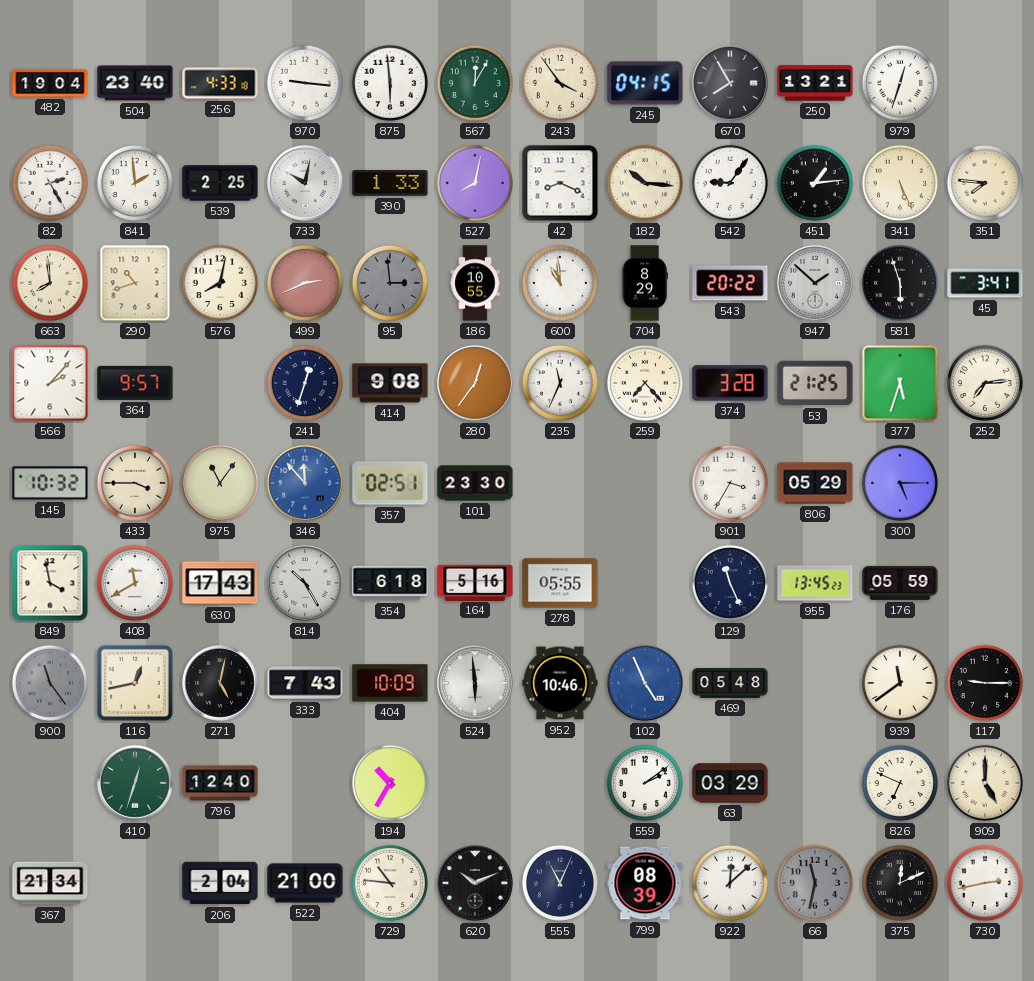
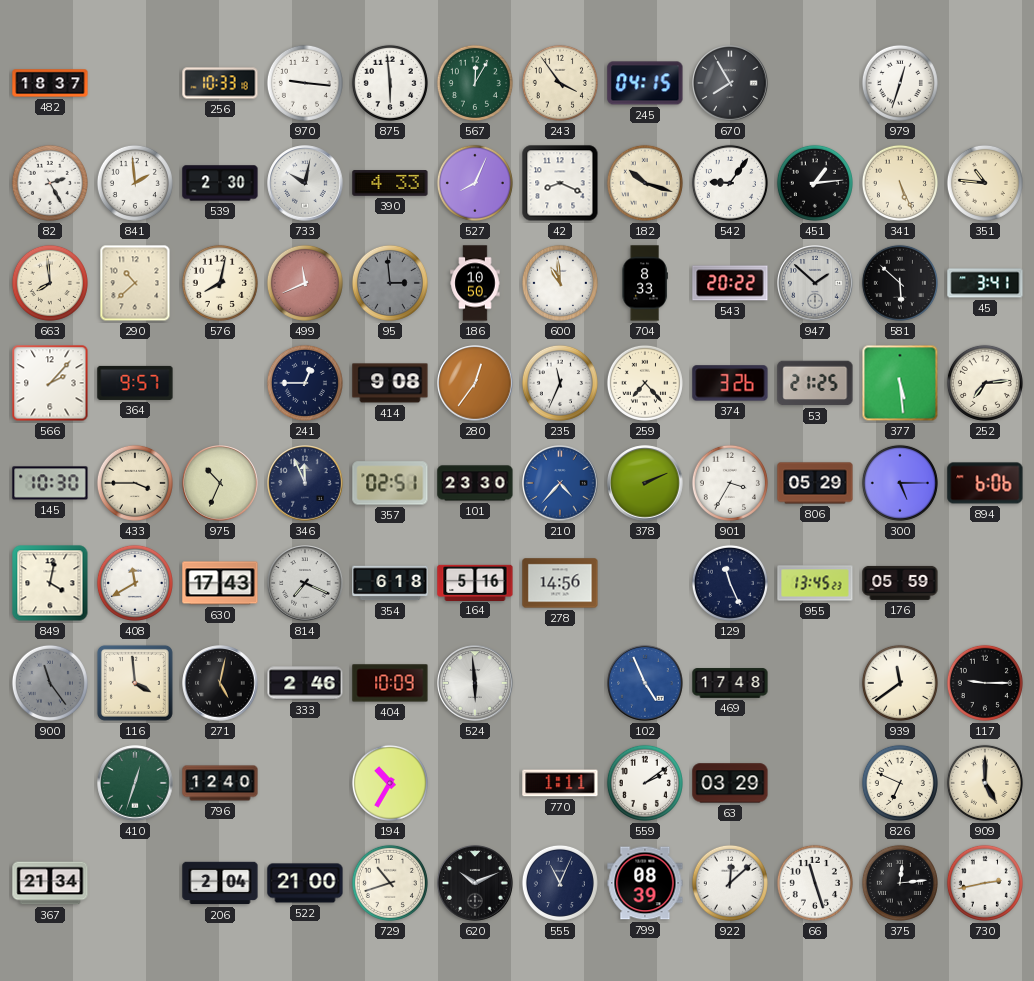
482: 19:04 -> 18:37 (50, 83)
504: 23:40 -> none (135, 83)
256: 4:33 -> 10:33 (220, 83)
250: 13:21 -> none (815, 83)
539: 2:25 -> 2:30 (220, 183)
390: 1:33 -> 4:33 (390, 183)
527: 8:02 -> 8:04 (475, 183)
182: 10:16 -> 10:18 (645, 183)
351: 7:46 -> 10:46 (985, 183)
290: 10:42 -> 10:38 (135, 283)
499: 2:41 -> 11:41 (305, 283)
186: 10:55 -> 10:50 (475, 283)
704: 8:29 -> 8:33 (645, 283)
581: 5:57 -> 5:52 (900, 283)
241: 12:33 -> 12:45 (305, 383)
374: 3:28 -> 3:26 (730, 383)
377: 5:33 -> 5:29 (900, 383)
145: 10:32 -> 10:30 (50, 483)
975: 11:06 -> 10:34 (220, 483)
346: 11:53 -> 11:56 (305, 483)
346 dial: blue -> navy (305, 483)
210: none -> 4:37 (560, 483)
378: none -> 2:11 (645, 483)
894: none -> 6:06 (985, 483)
849: 3:58 -> 4:02 (50, 583)
814: 10:25 -> 7:19 (305, 583)
278: 05:55 -> 14:56 (560, 583)
116: 12:43 -> 3:59 (135, 683)
333: 7:43 -> 2:46 (305, 683)
952: 10:46 -> none (560, 683)
469: 05:48 -> 17:48 (730, 683)
770: none -> 1:11 (560, 783)
729: 10:46 -> 10:42 (390, 883)
66: 11:32 -> 11:27 (815, 883)
66 dial: grey -> white (815, 883)
375: 12:11 -> 12:14 (900, 883)
